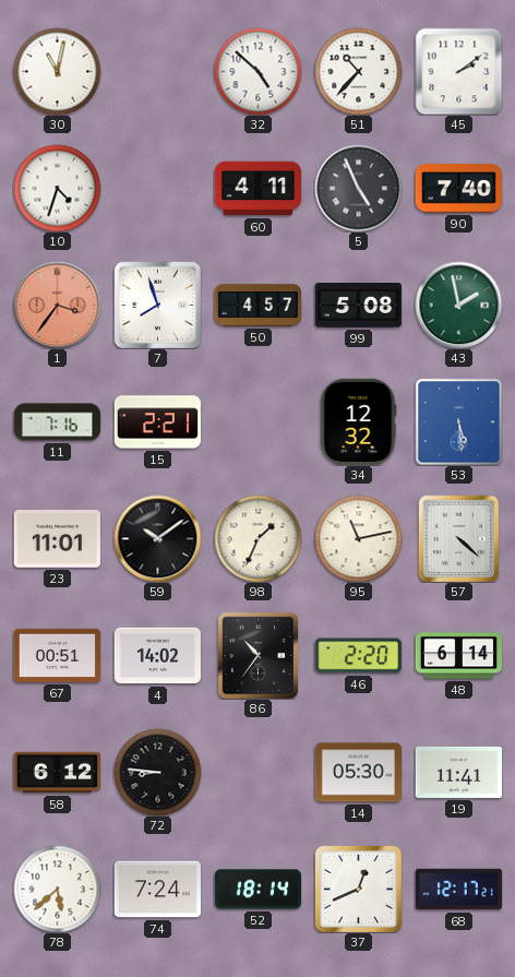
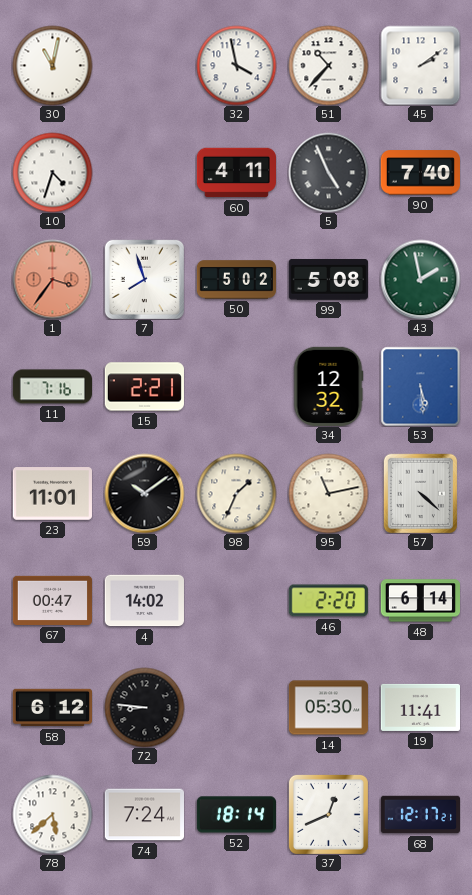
32: 4:52 -> 3:58 (236, 65)
50: 4:57 -> 5:02 (236, 280)
67: 00:51 -> 00:47 (52, 600)
86: 10:36 -> none (259, 655)
